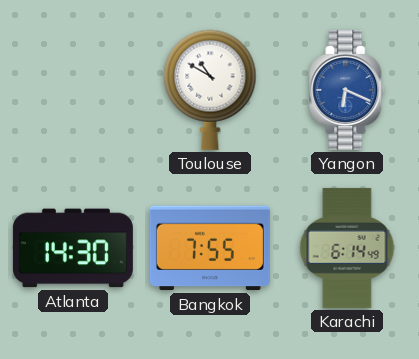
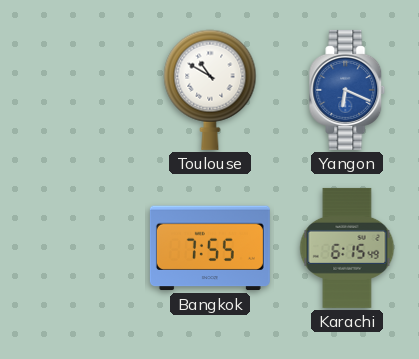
Atlanta: 14:30 -> none (73, 248)
Karachi: 6:14 -> 6:15 (347, 248)
